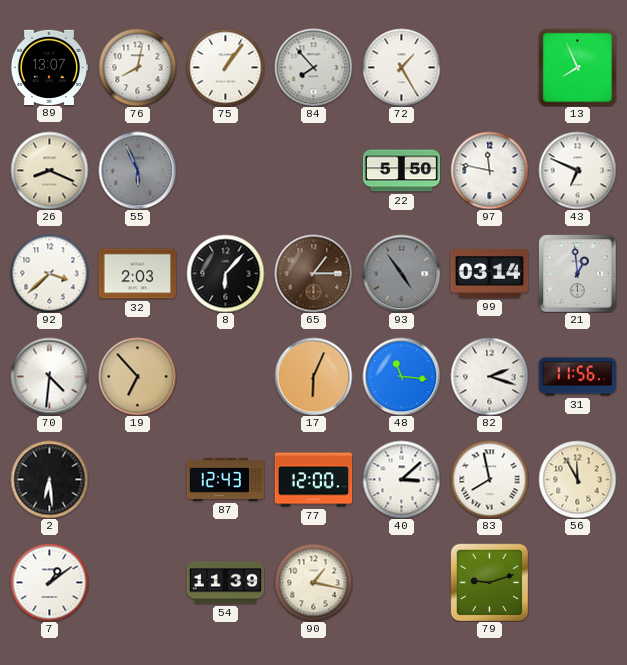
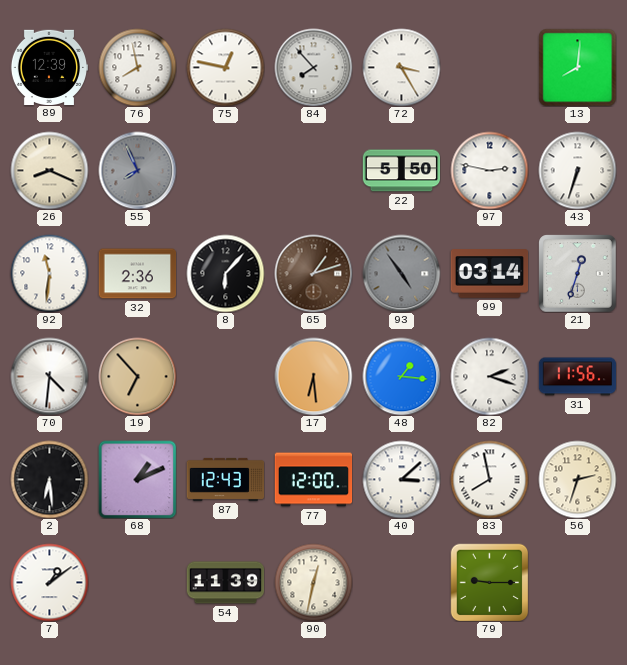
89: 13:07 -> 12:39 (49, 67)
76: 8:02 -> 7:58 (137, 67)
75: 1:06 -> 12:47 (225, 67)
72: 1:25 -> 3:25 (401, 67)
13: 7:56 -> 8:01 (577, 67)
55: 5:56 -> 7:56 (137, 170)
97: 11:47 -> 2:47 (489, 170)
43: 6:49 -> 6:33 (577, 170)
92: 3:38 -> 11:31 (49, 273)
32: 2:03 -> 2:36 (137, 274)
65: 1:15 -> 1:12 (313, 273)
21: 12:59 -> 12:33 (577, 273)
17: 6:04 -> 6:29 (313, 376)
48: 11:16 -> 1:16 (401, 376)
68: none -> 1:11 (137, 479)
56: 11:55 -> 2:33 (577, 479)
90: 1:17 -> 12:32 (313, 582)
79: 9:12 -> 9:15 (489, 582)
